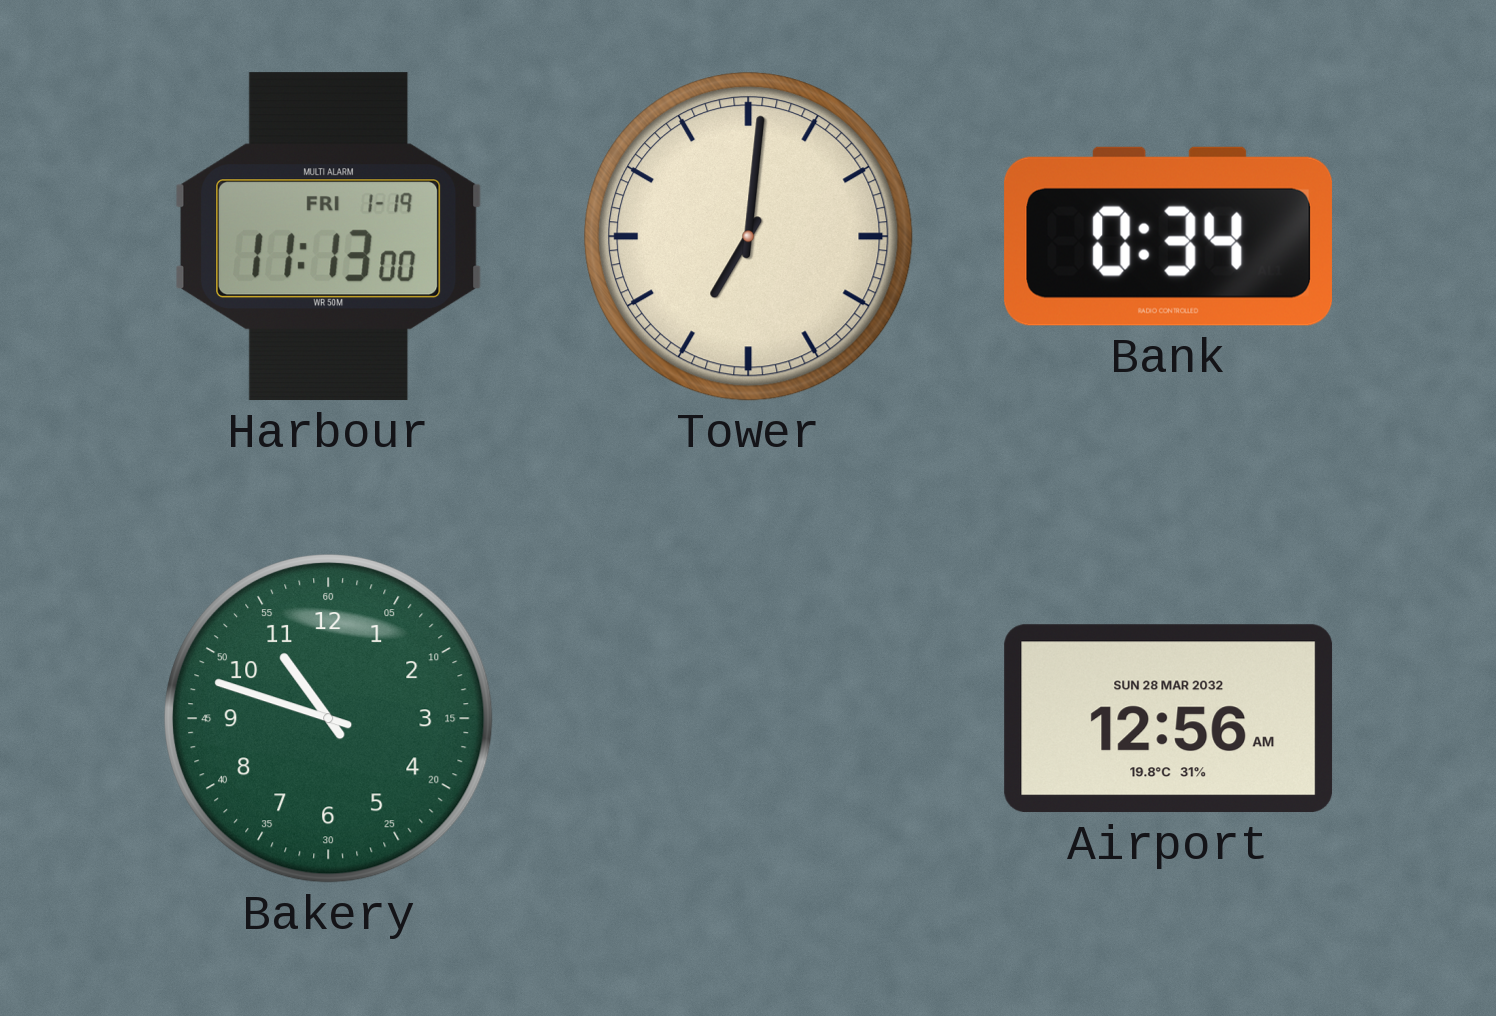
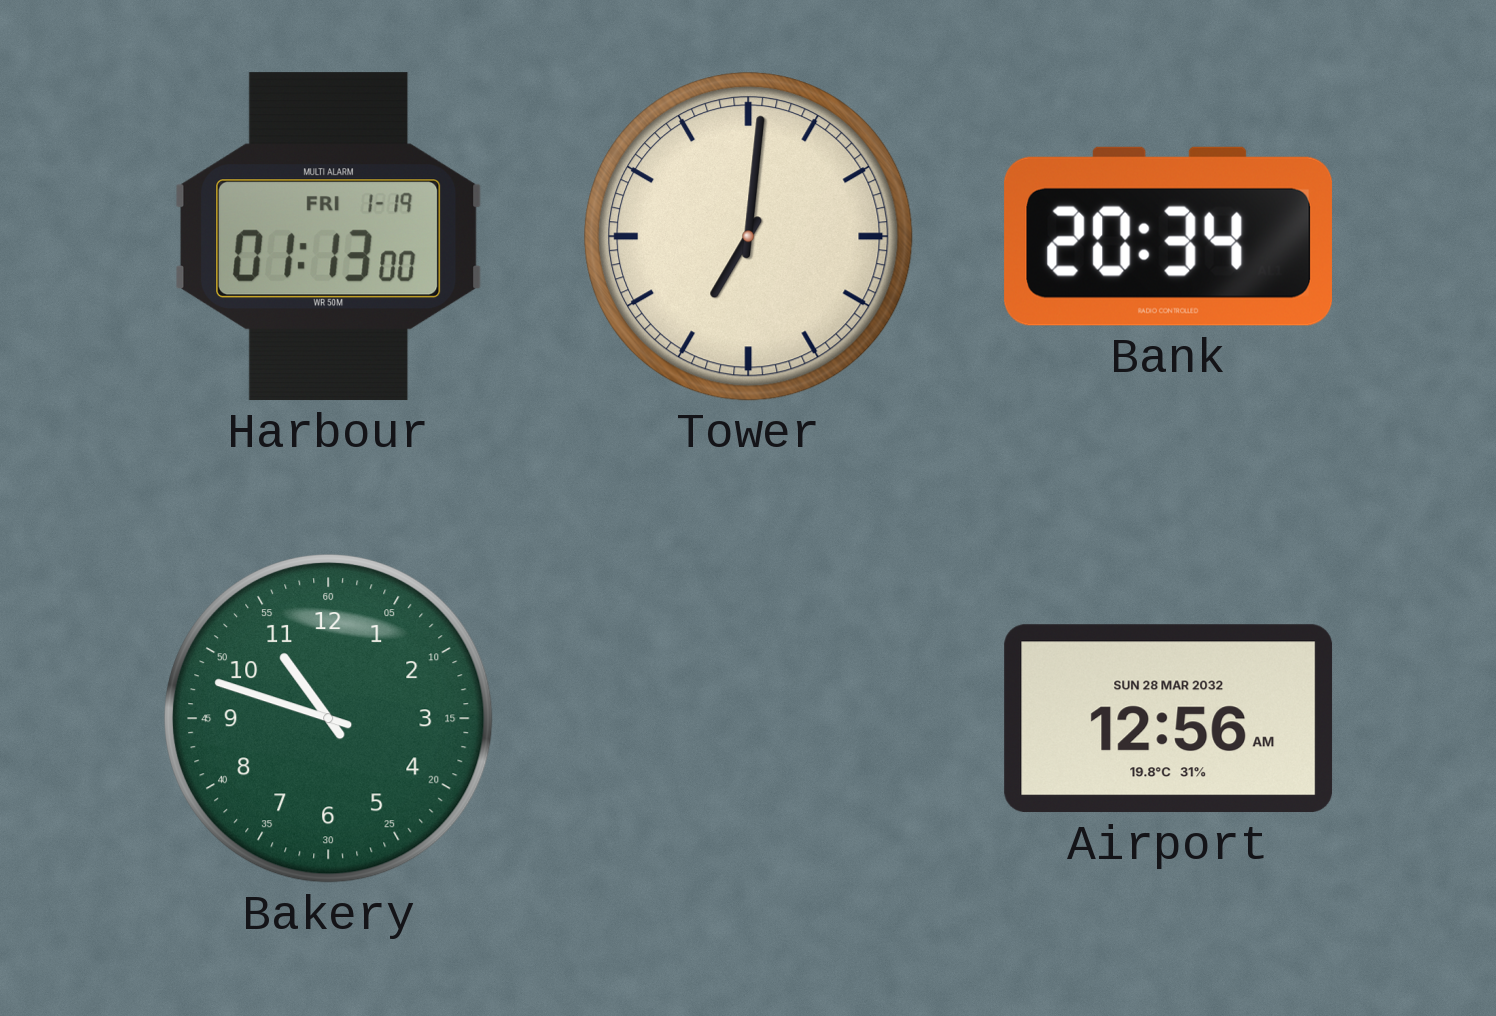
Harbour: 11:13 -> 01:13 (329, 237)
Bank: 0:34 -> 20:34 (1168, 236)
